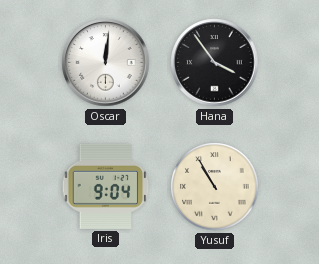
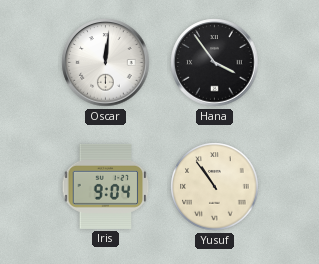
Yusuf: 10:55 -> 10:54 (215, 187)
